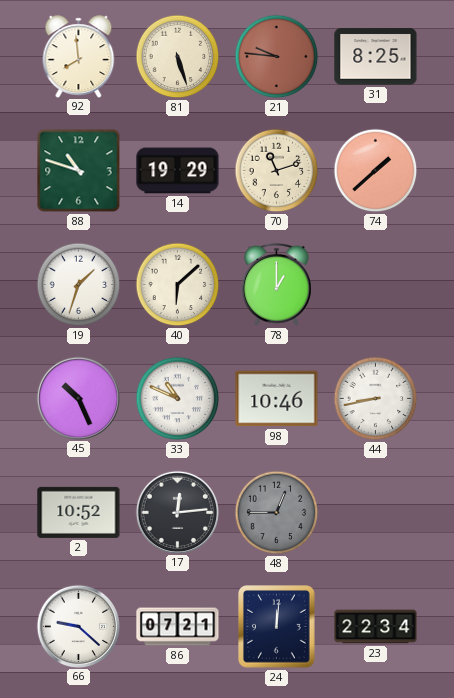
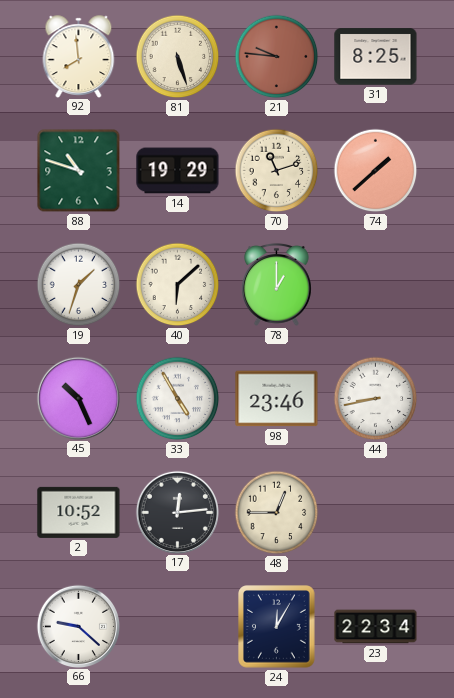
33: 10:49 -> 4:55 (178, 399)
98: 10:46 -> 23:46 (277, 399)
48 dial: grey -> cream (277, 513)
86: 07:21 -> none (178, 627)
24: 12:01 -> 12:05 (277, 627)
